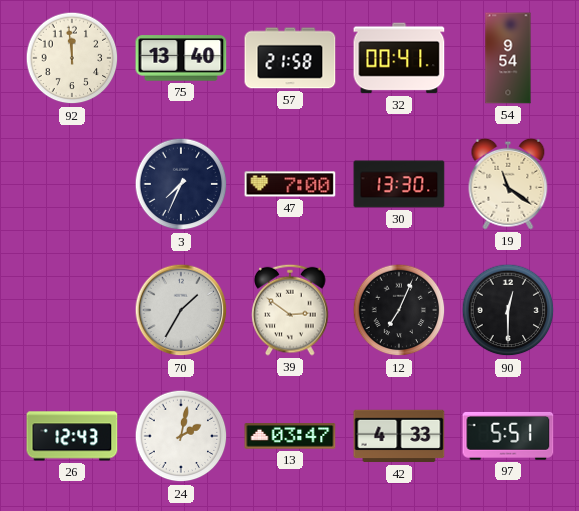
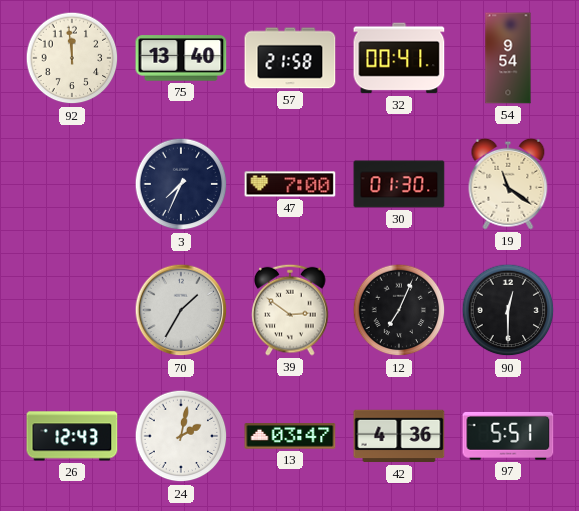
30: 13:30 -> 01:30 (399, 184)
42: 4:33 -> 4:36 (399, 436)
